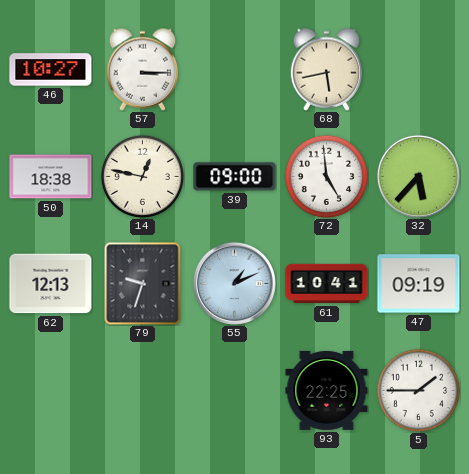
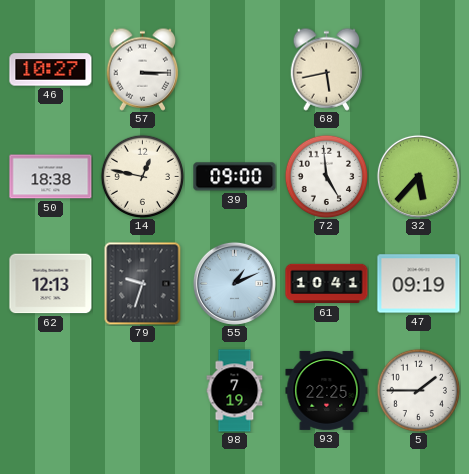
98: none -> 7:19 (235, 391)
